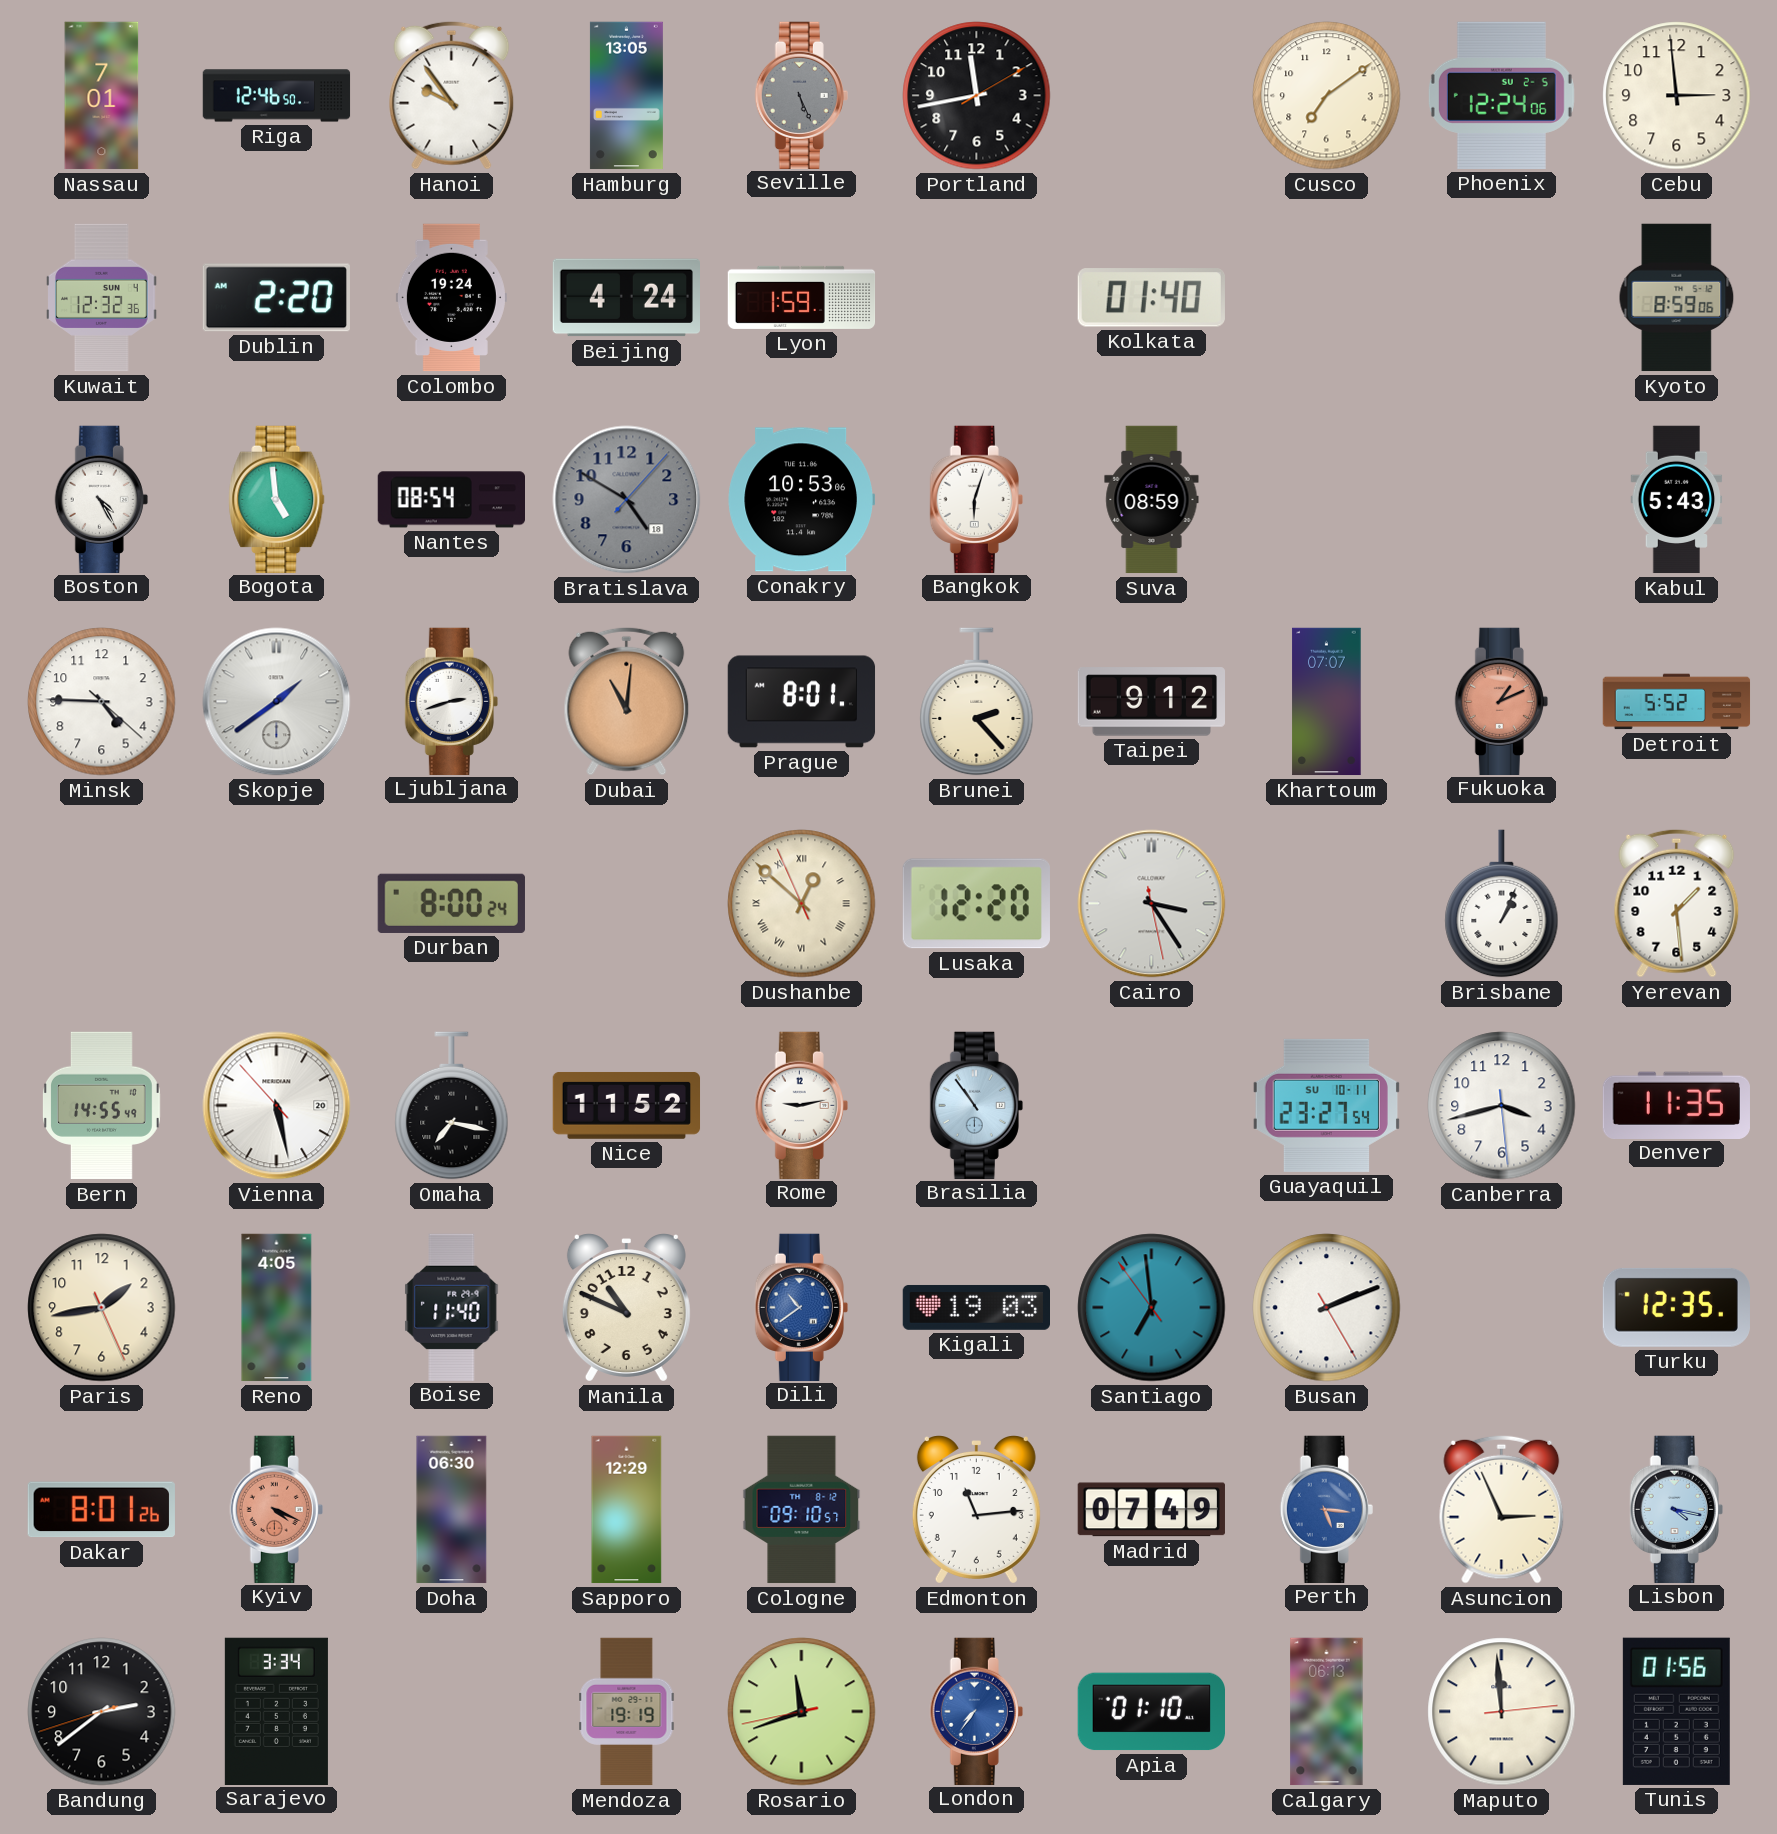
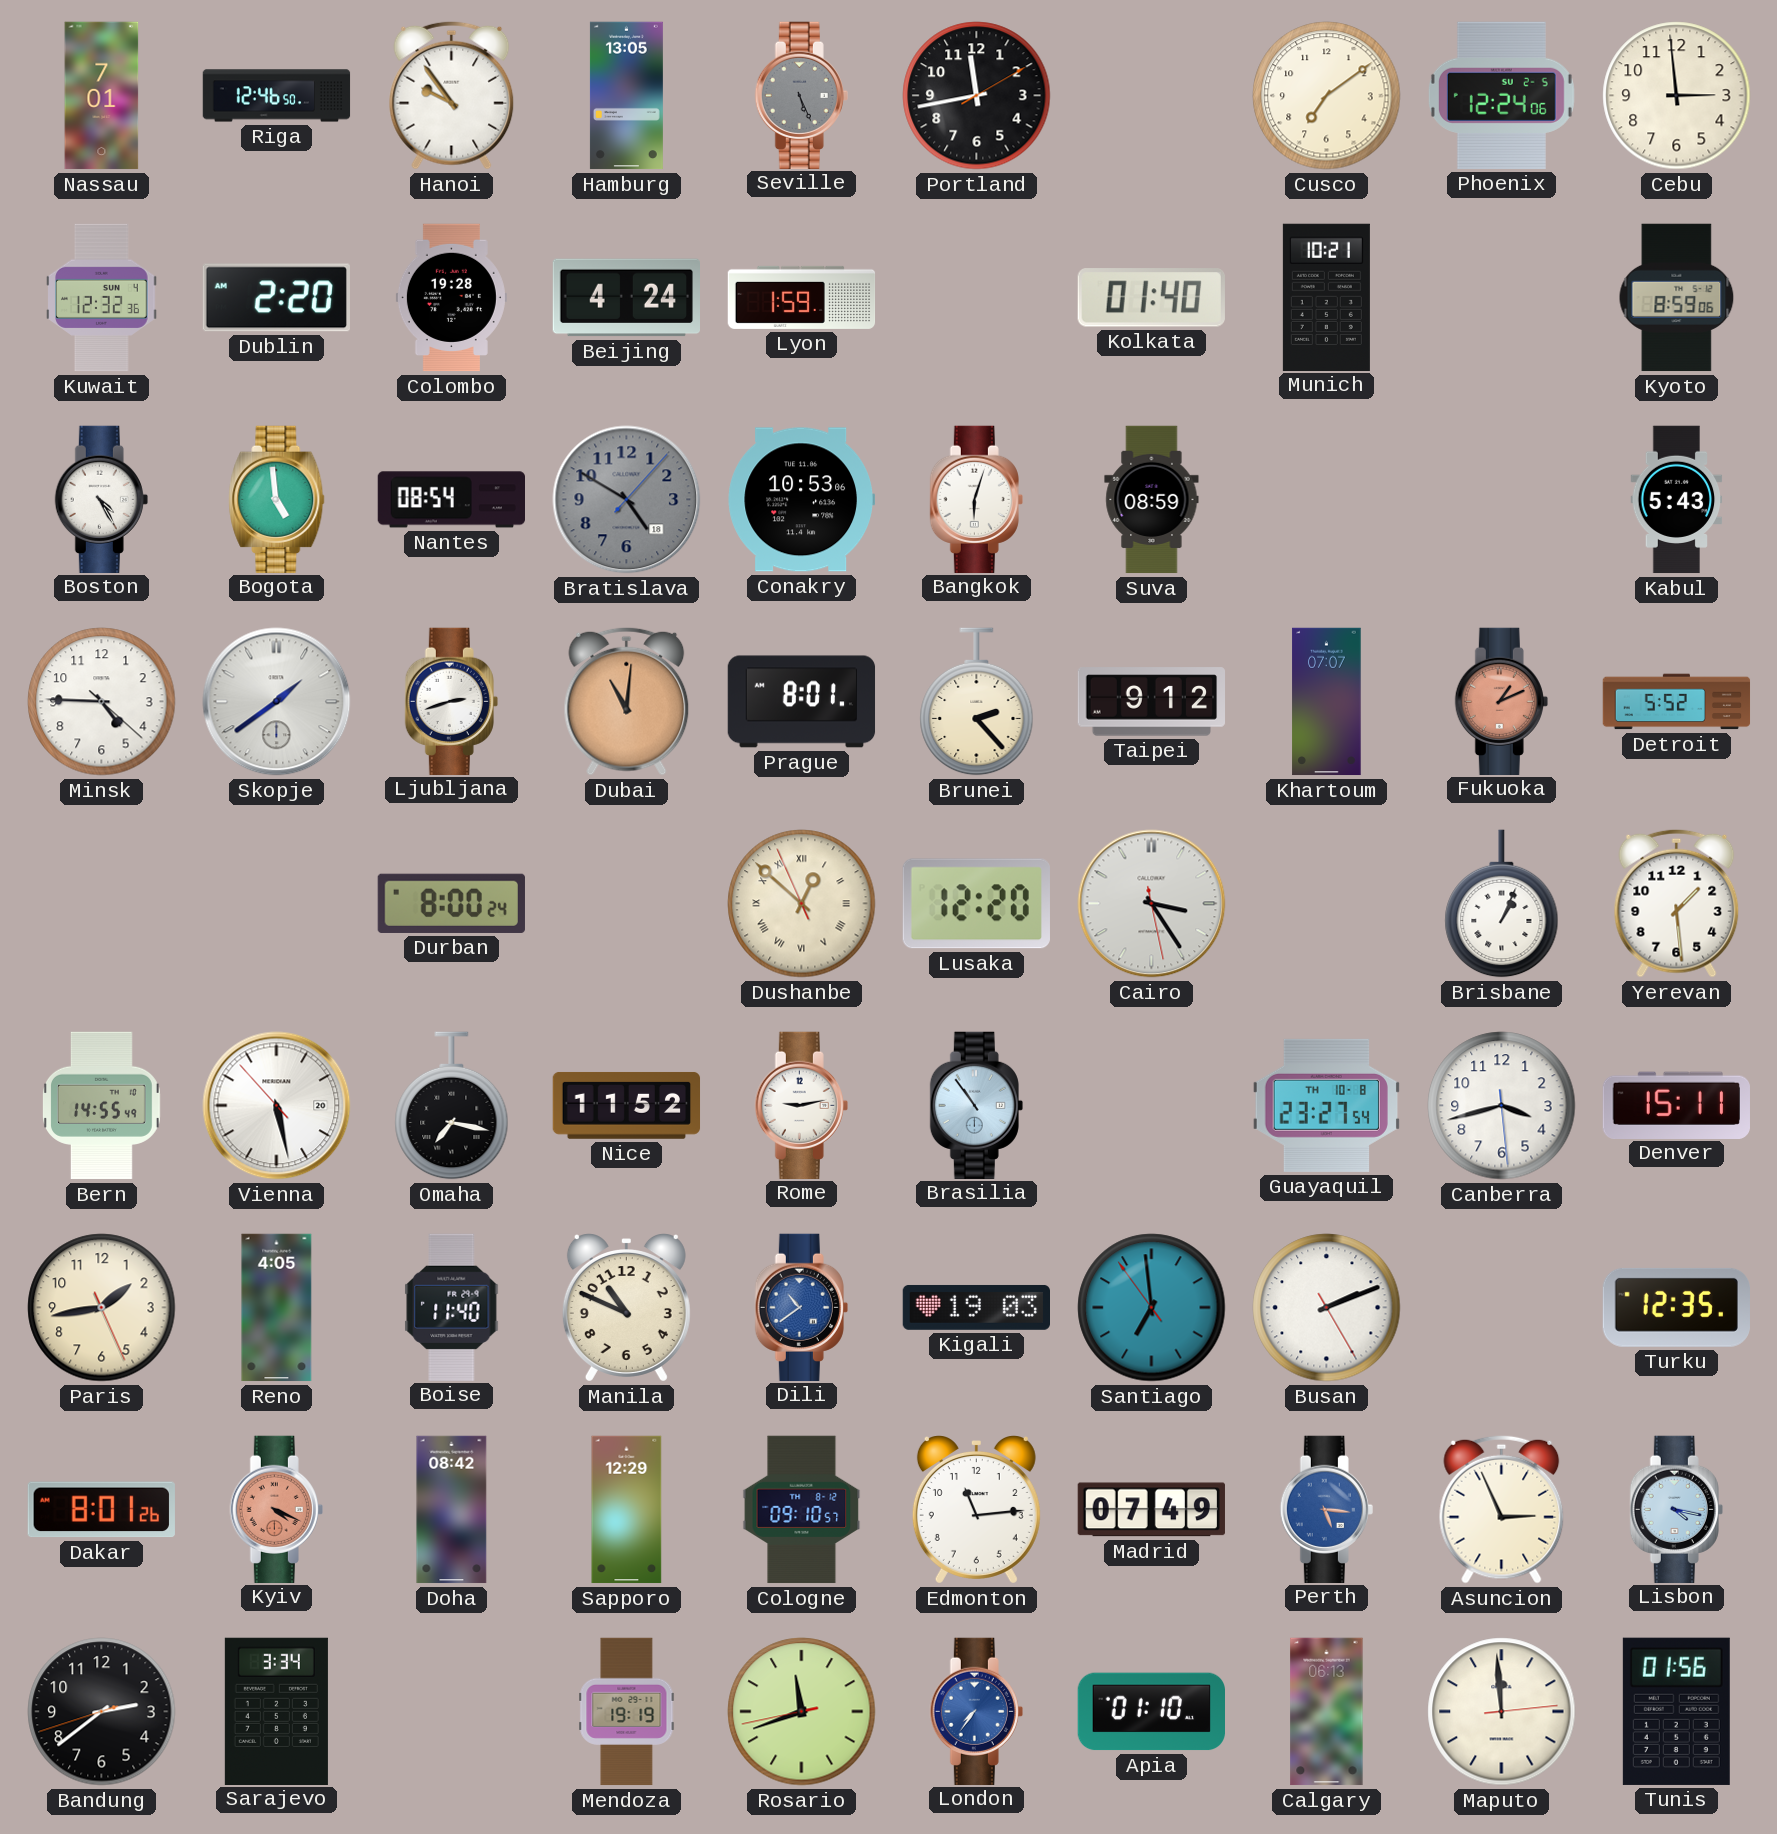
Colombo: 19:24 -> 19:28 (451, 298)
Munich: none -> 10:21 (1326, 297)
Guayaquil date: SU 10-11 -> TH 10-8 (1326, 1105)
Denver: 11:35 -> 15:11 (1676, 1105)
Doha: 06:30 -> 08:42 (452, 1510)
